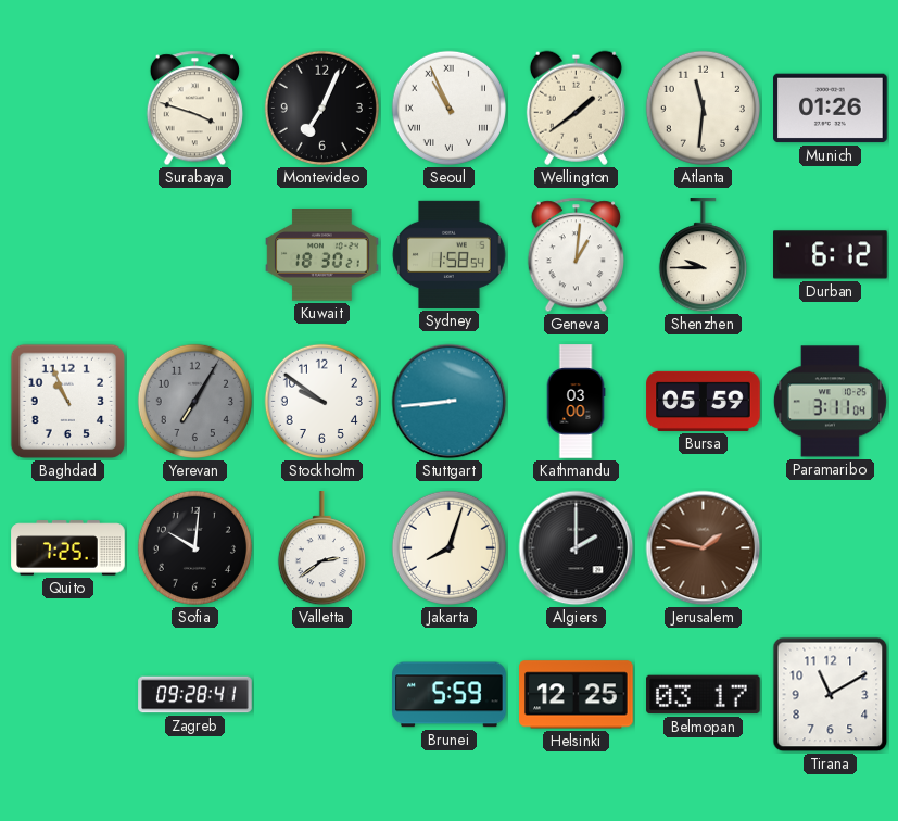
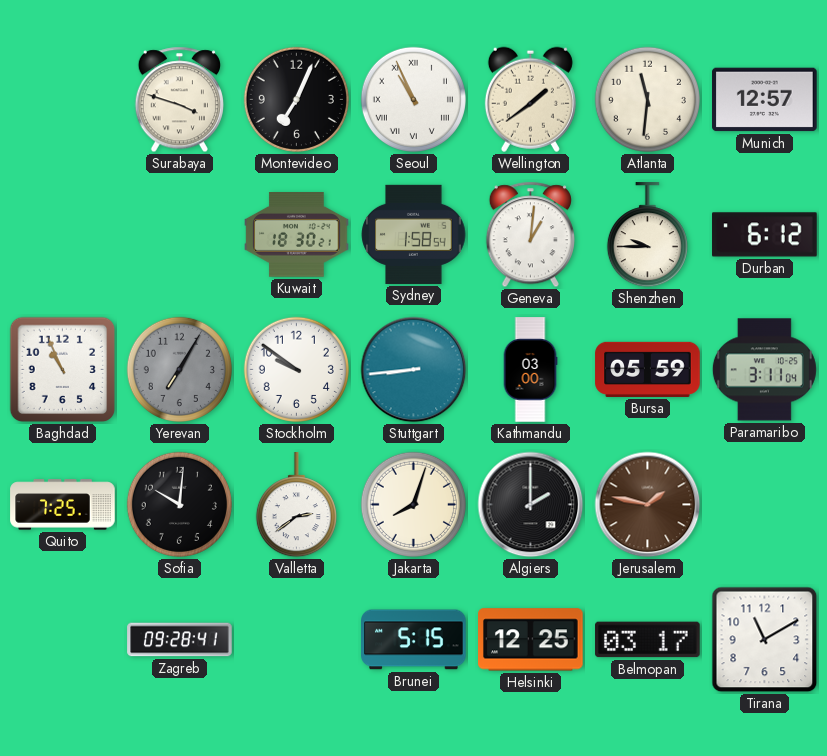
Munich: 01:26 -> 12:57 (765, 100)
Brunei: 5:59 -> 5:15 (414, 640)
